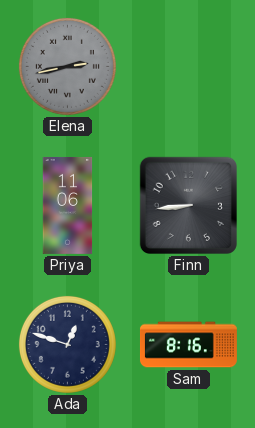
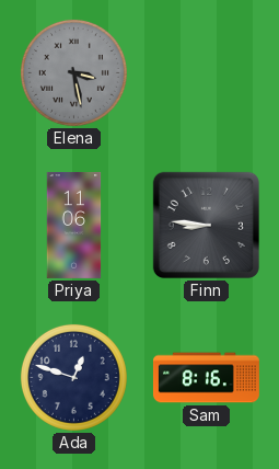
Elena: 2:43 -> 3:28 (73, 72)
Finn: 8:44 -> 8:46 (206, 225)
